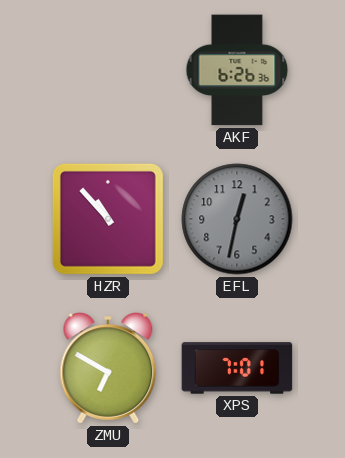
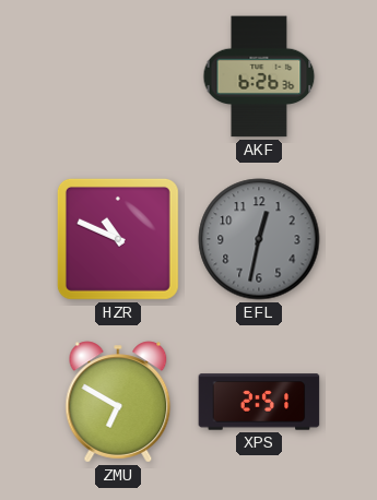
HZR: 10:53 -> 10:49 (118, 239)
XPS: 7:01 -> 2:51 (259, 402)
